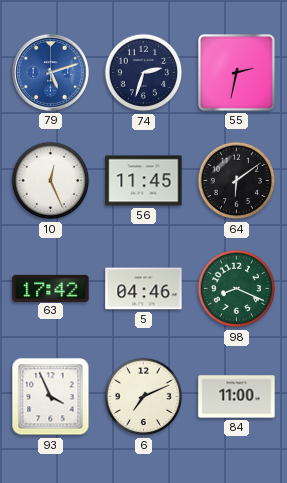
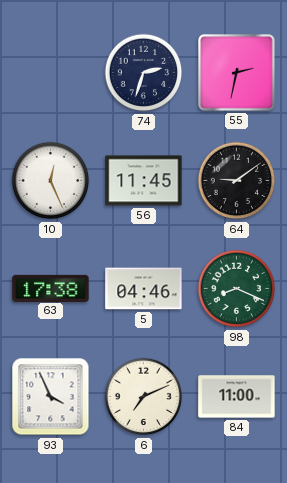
79: 5:12 -> none (50, 72)
64: 6:09 -> 9:09 (237, 181)
63: 17:42 -> 17:38 (51, 288)
